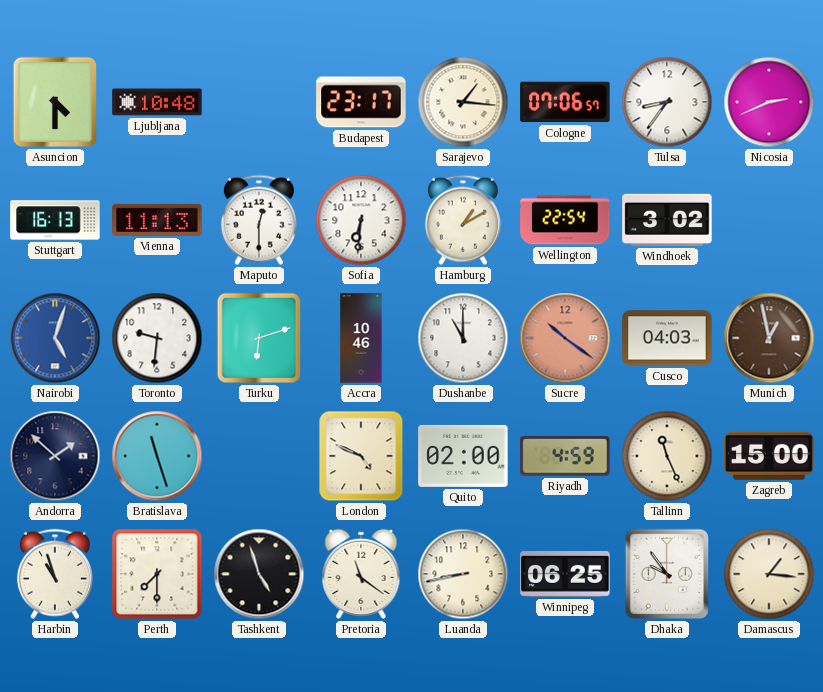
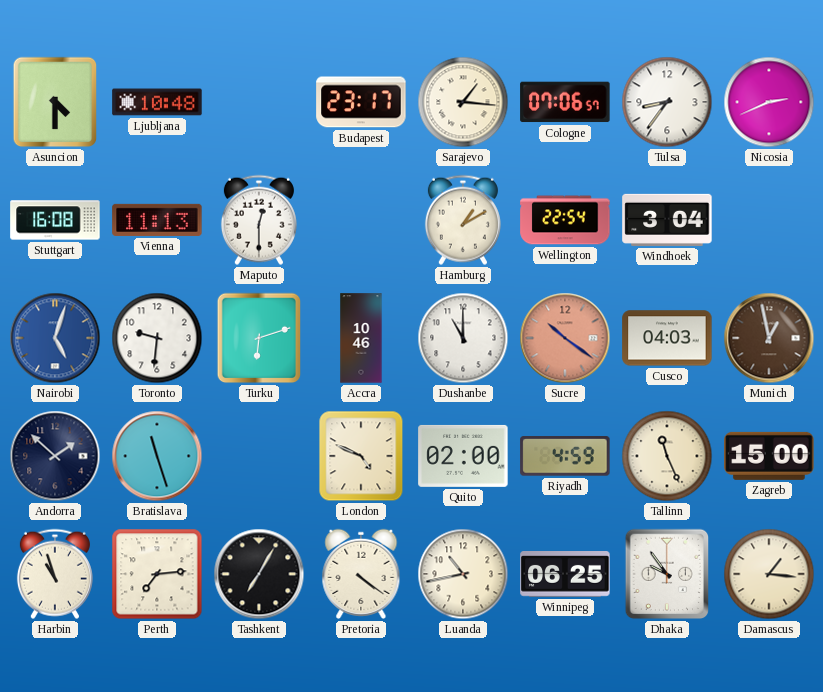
Stuttgart: 16:13 -> 16:08 (55, 220)
Sofia: 6:31 -> none (361, 220)
Windhoek: 3:02 -> 3:04 (667, 220)
Perth: 7:30 -> 7:14 (157, 574)
Tashkent: 4:57 -> 7:05 (259, 574)
Pretoria: 11:21 -> 4:21 (361, 574)
Luanda: 8:43 -> 10:43 (463, 574)
